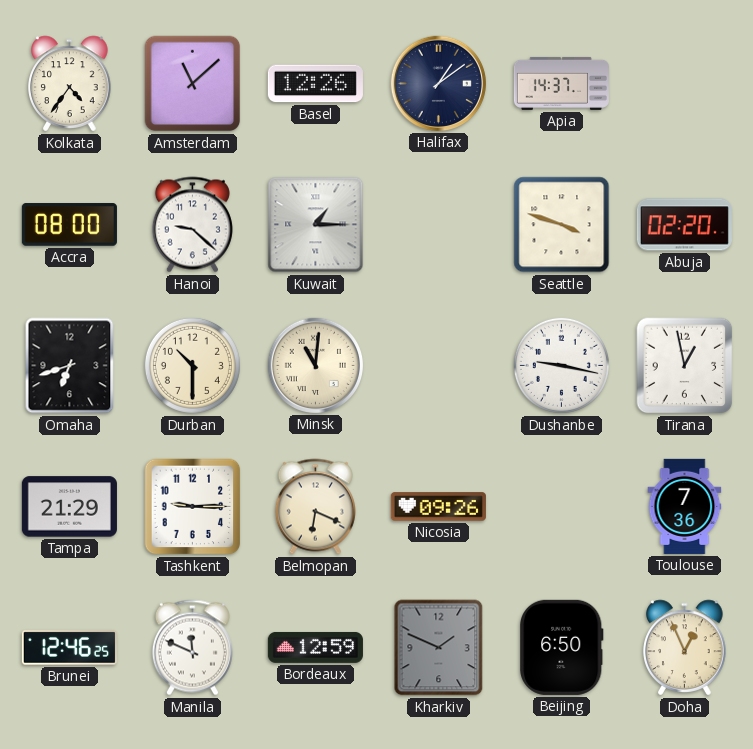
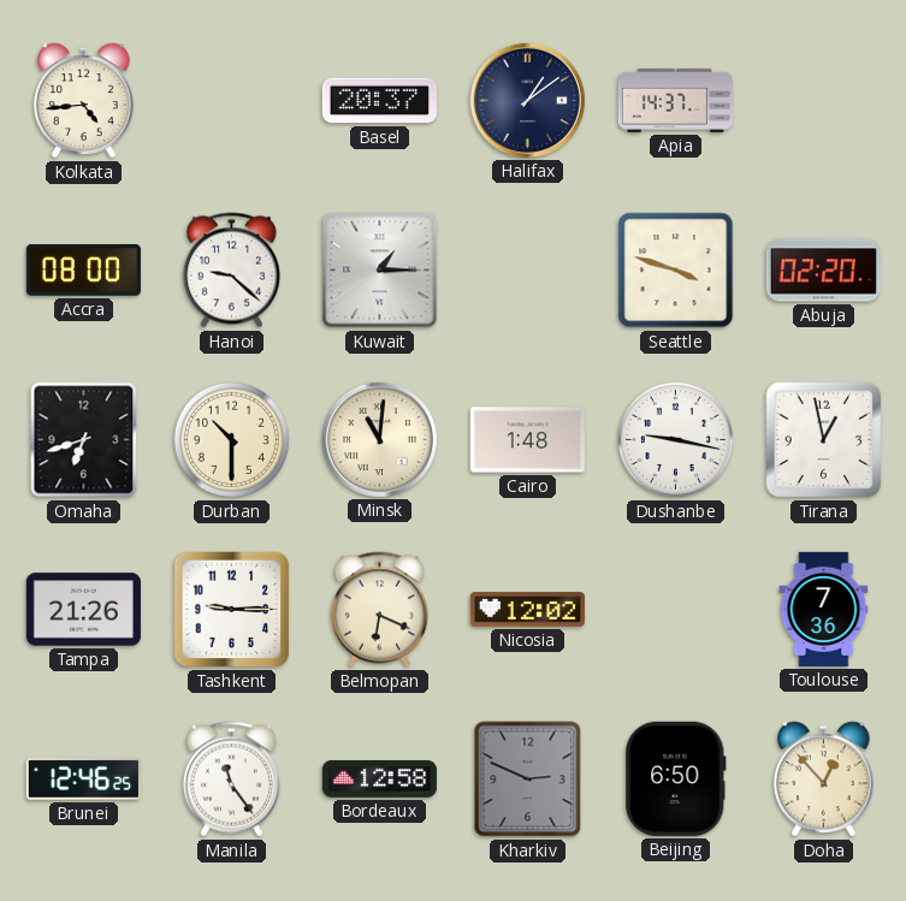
Kolkata: 4:36 -> 4:44 (84, 101)
Amsterdam: 11:08 -> none (193, 84)
Basel: 12:26 -> 20:37 (379, 101)
Cairo: none -> 1:48 (527, 440)
Tampa: 21:29 -> 21:26 (83, 610)
Nicosia: 09:26 -> 12:02 (527, 610)
Manila: 11:49 -> 11:24 (231, 780)
Bordeaux: 12:59 -> 12:58 (379, 778)
Kharkiv: 1:49 -> 2:49 (528, 780)
Doha: 12:56 -> 12:53 (824, 780)
